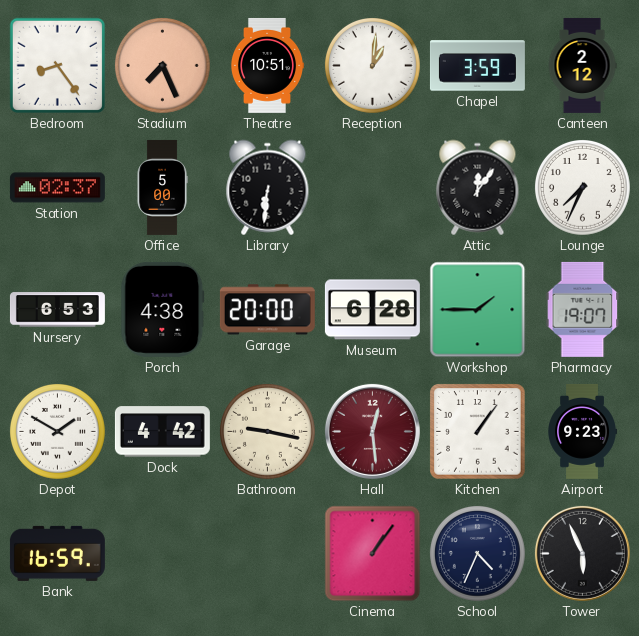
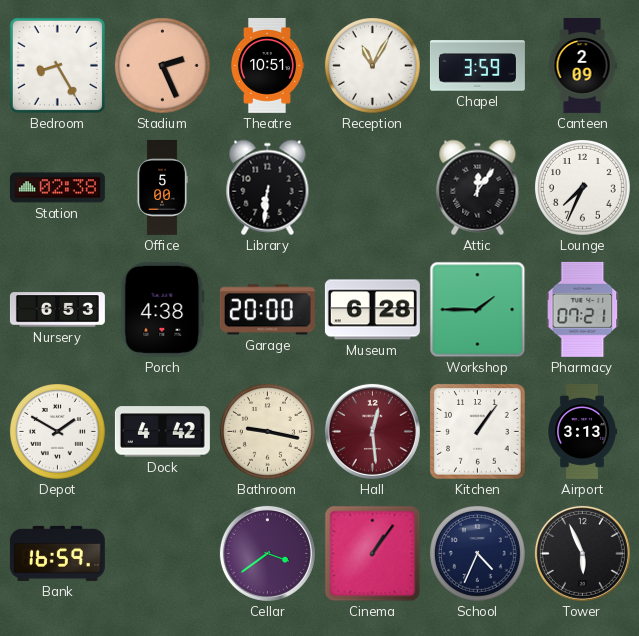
Bedroom: 8:24 -> 8:25 (57, 65)
Stadium: 7:26 -> 2:26 (163, 66)
Reception: 1:01 -> 11:05 (373, 66)
Canteen: 2:12 -> 2:09 (582, 65)
Station: 02:37 -> 02:38 (57, 188)
Pharmacy: 19:07 -> 07:21 (583, 309)
Airport: 9:23 -> 3:13 (582, 431)
Cellar: none -> 3:39 (267, 553)
